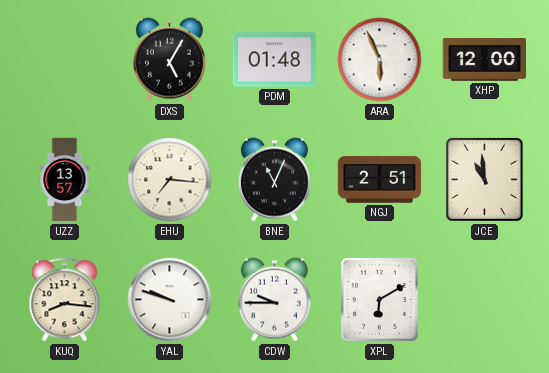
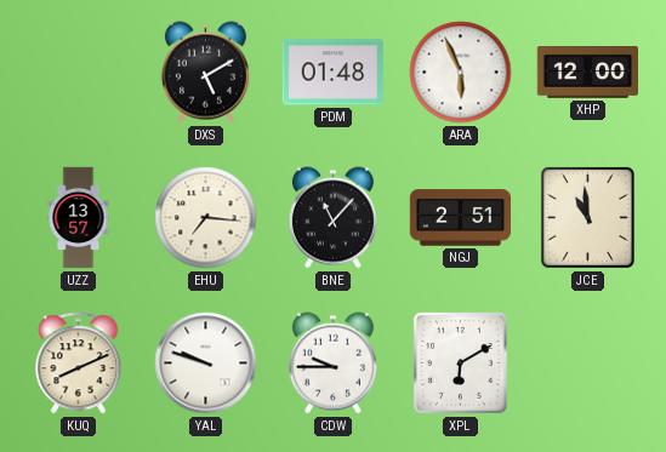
DXS: 5:05 -> 5:10 (205, 73)
BNE: 11:04 -> 11:07 (332, 218)
KUQ: 8:16 -> 8:11 (79, 364)
